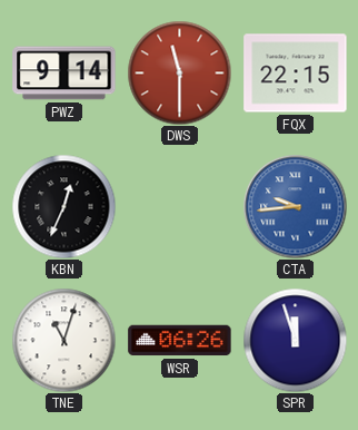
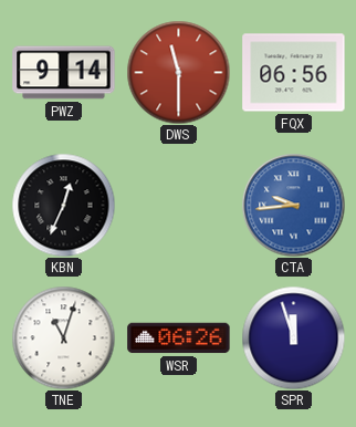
FQX: 22:15 -> 06:56 (294, 73)
